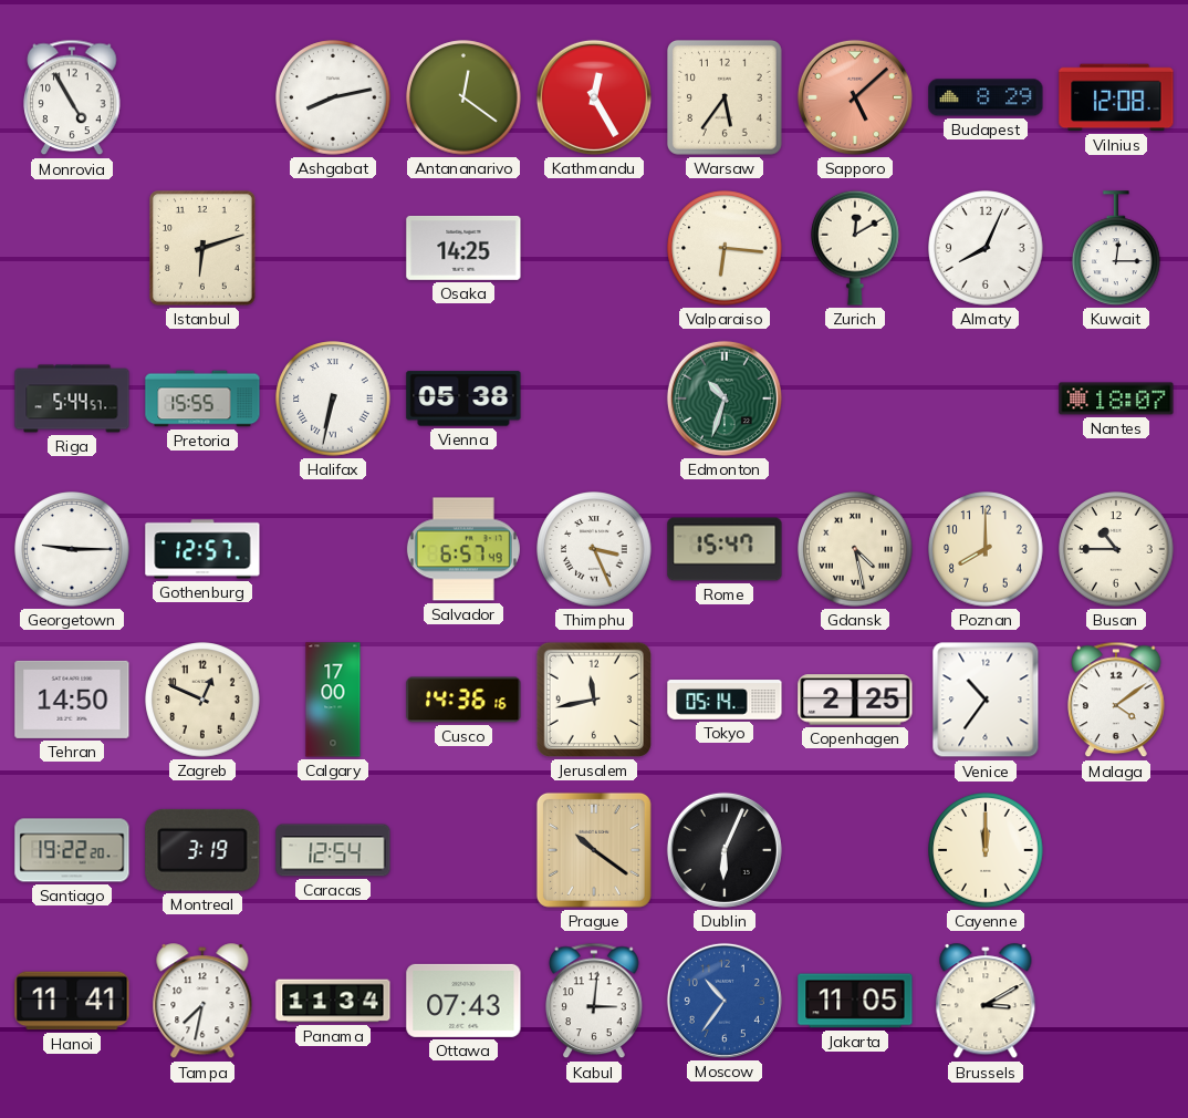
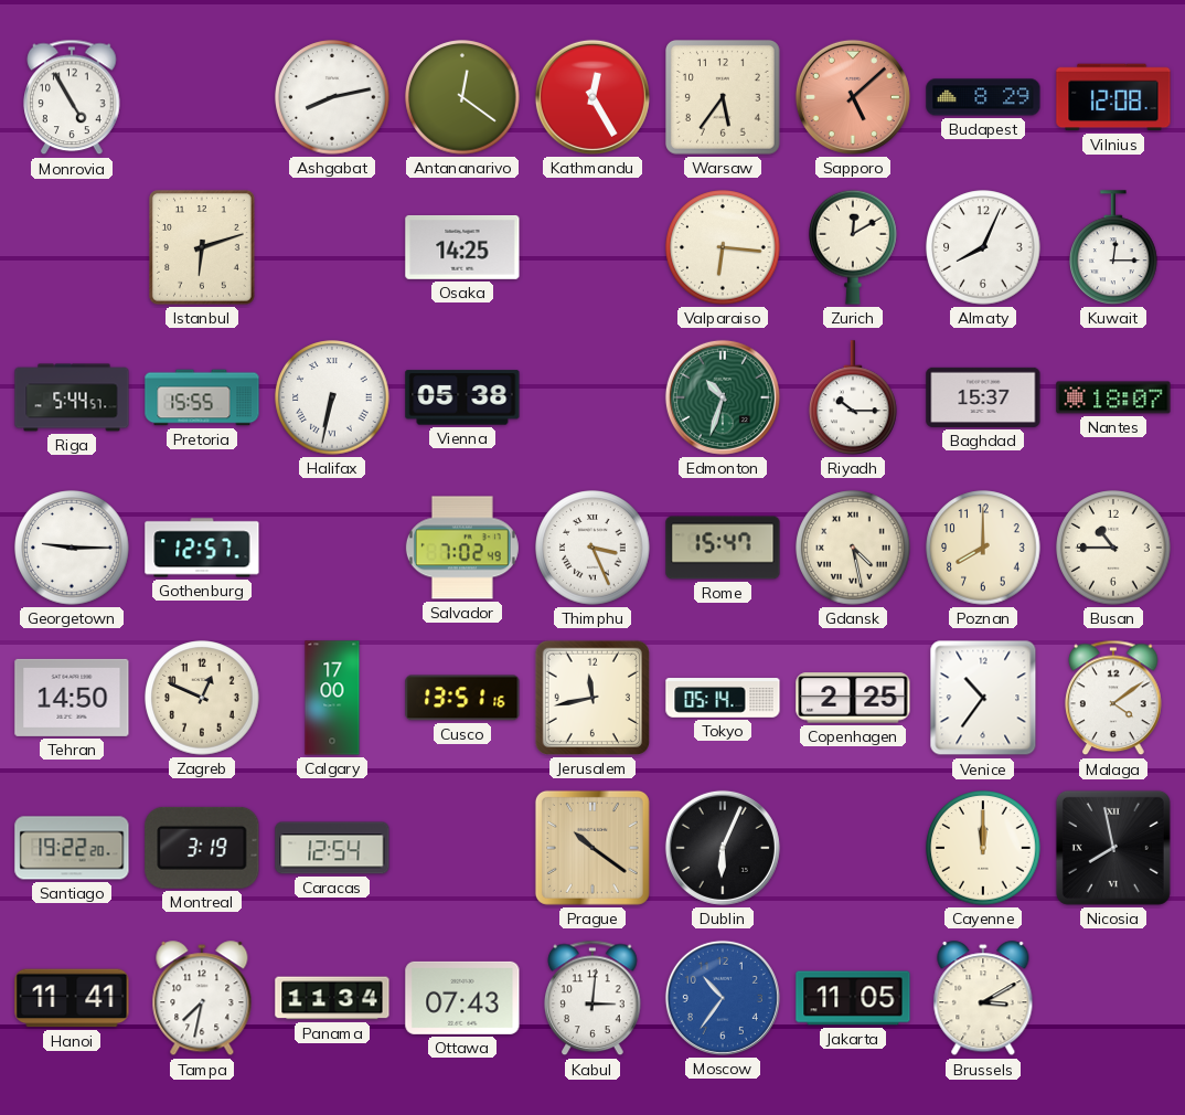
Riyadh: none -> 10:15 (854, 397)
Baghdad: none -> 15:37 (983, 397)
Salvador: 6:57 -> 7:02 (462, 548)
Cusco: 14:36 -> 13:51 (462, 698)
Nicosia: none -> 7:58 (1113, 848)
